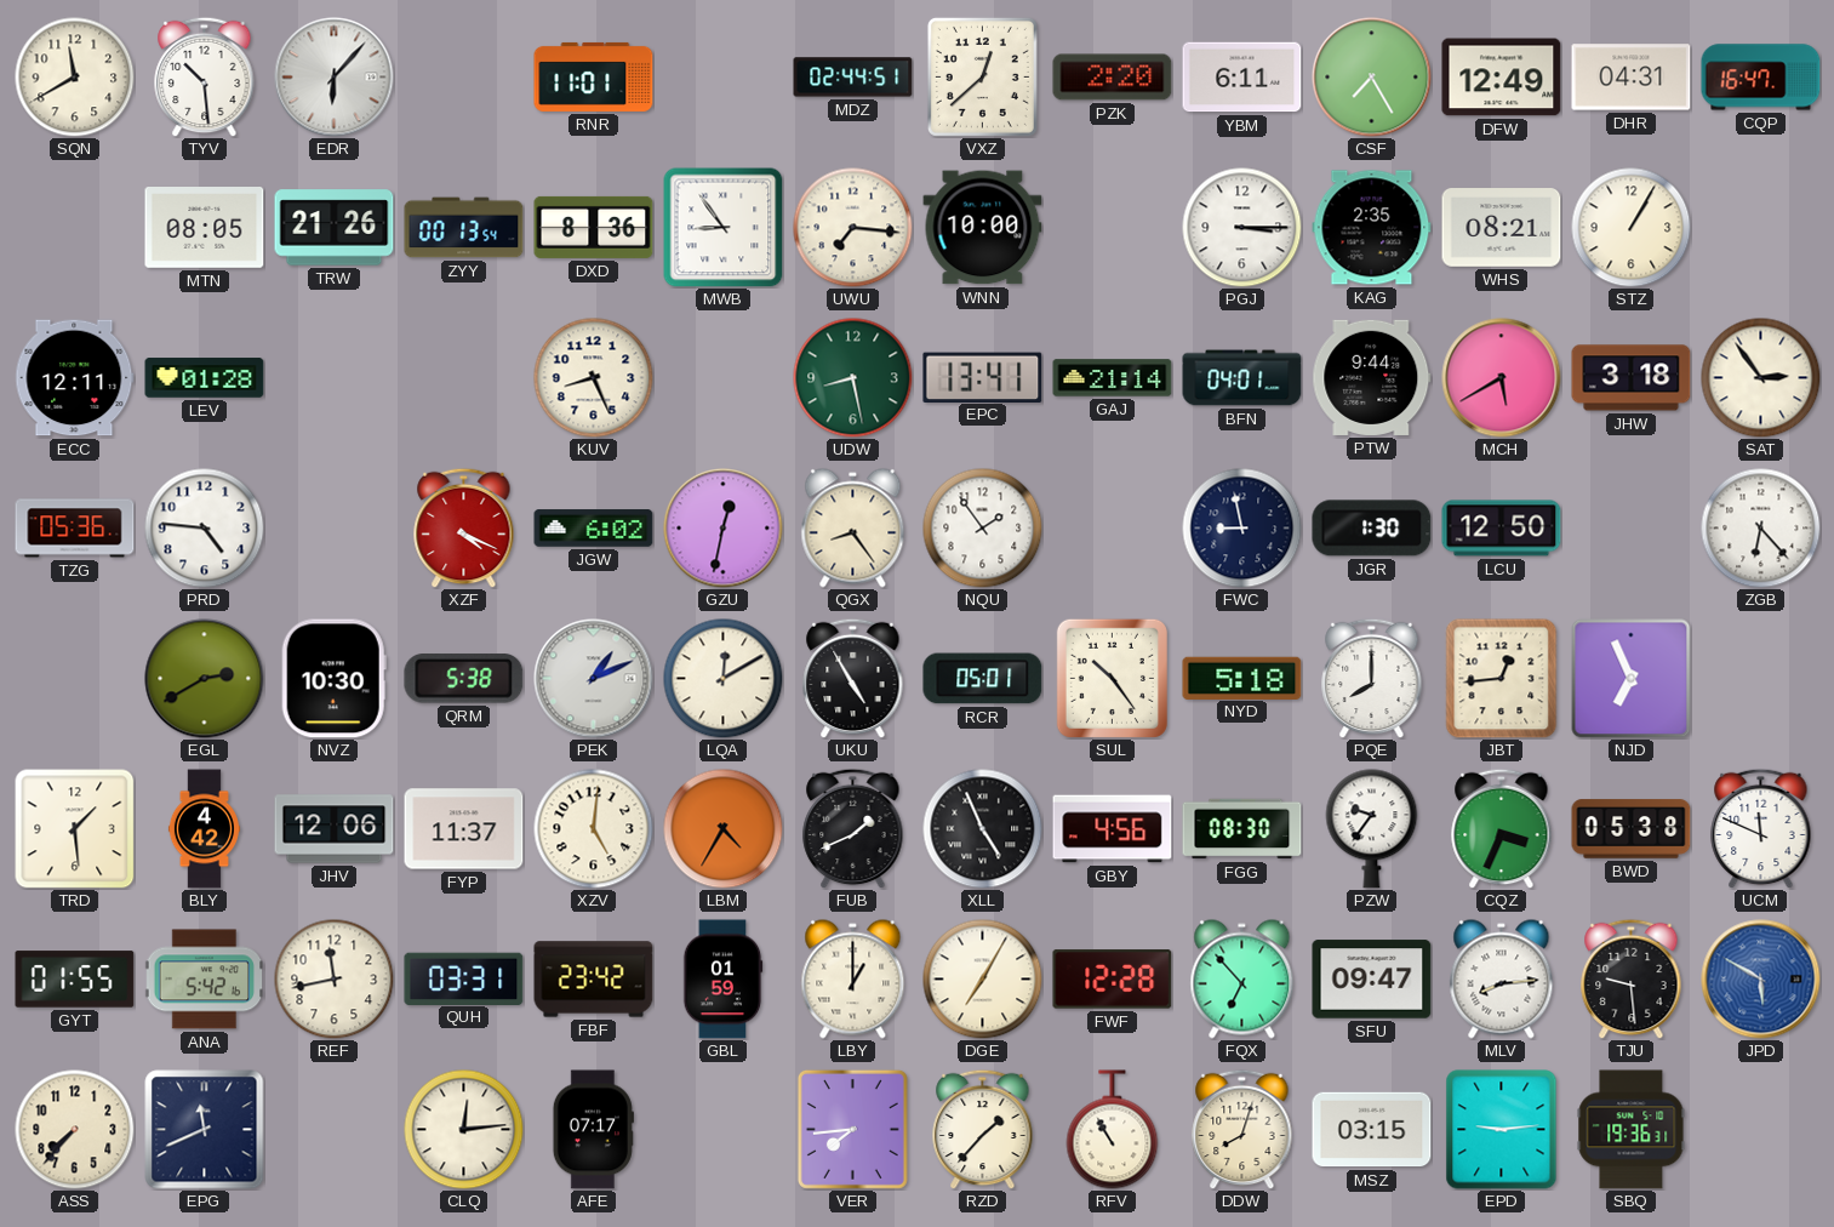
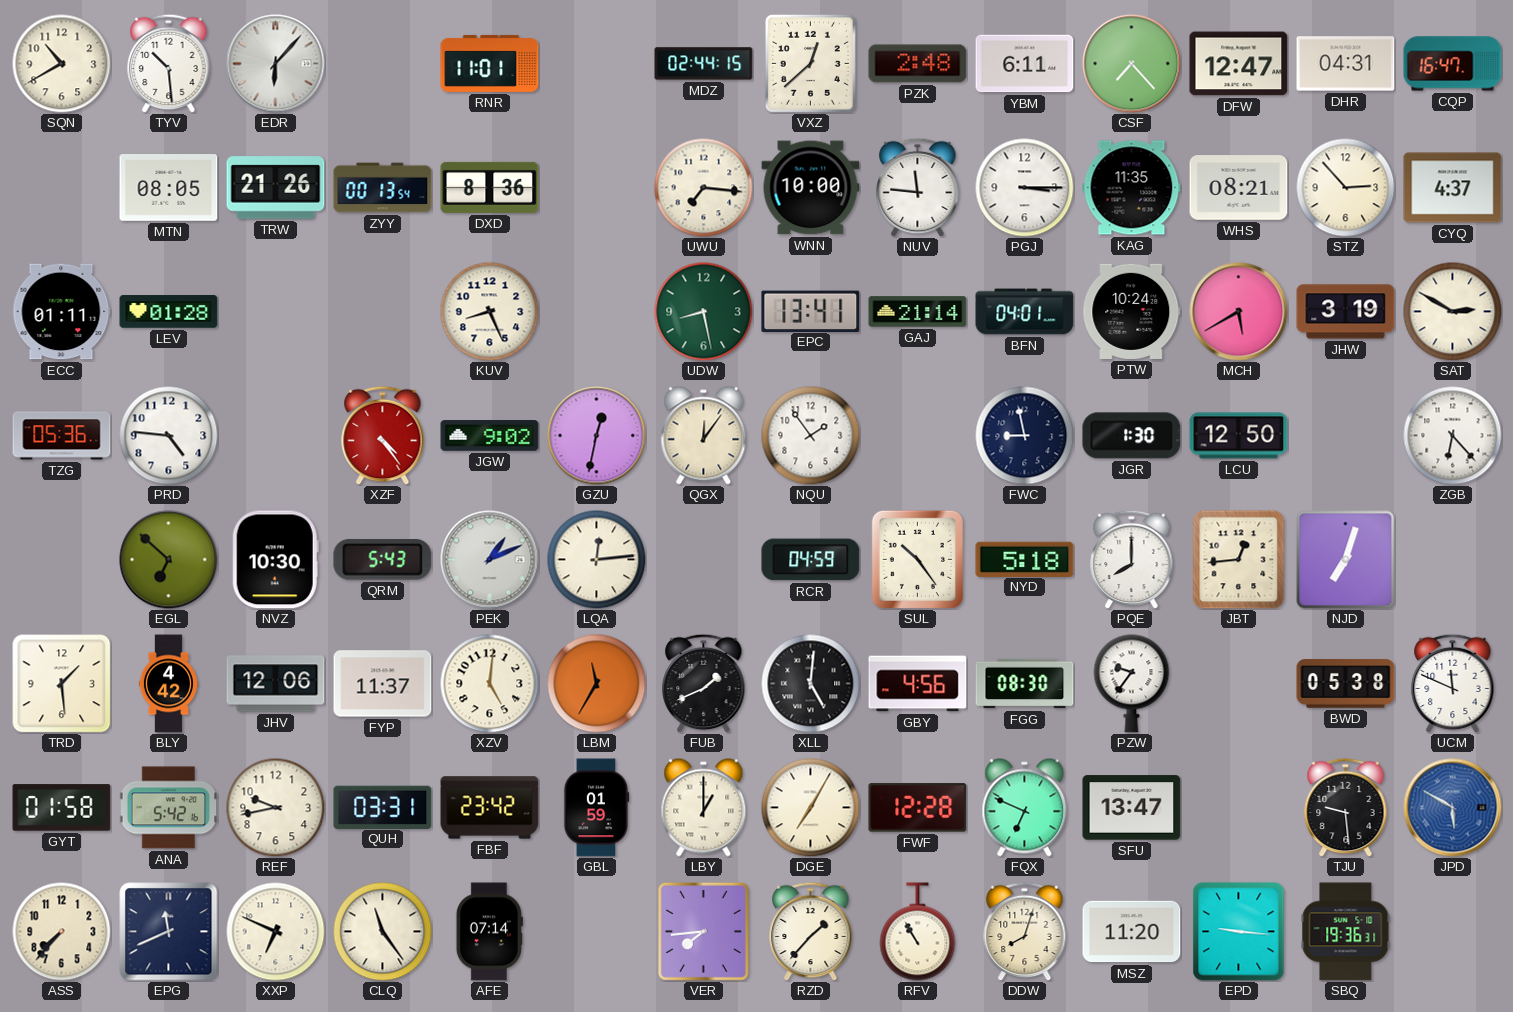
SQN: 11:40 -> 10:40 (62, 64)
MDZ: 02:44:51 -> 02:44:15 (704, 64)
PZK: 2:20 -> 2:48 (918, 64)
CSF: 7:25 -> 7:23 (1132, 64)
DFW: 12:49 -> 12:47 (1239, 64)
MWB: 8:54 -> none (722, 227)
NUV: none -> 11:46 (918, 187)
KAG: 2:35 -> 11:35 (1132, 188)
STZ: 1:05 -> 2:53 (1346, 188)
CYQ: none -> 4:37 (1453, 188)
ECC: 12:11 -> 01:11 (62, 312)
PTW: 9:44 -> 10:24 (1132, 311)
JHW: 3:18 -> 3:19 (1346, 312)
SAT: 2:54 -> 2:50 (1453, 312)
XZF: 4:19 -> 4:24 (383, 435)
JGW: 6:02 -> 9:02 (490, 436)
QGX: 8:24 -> 12:06 (704, 436)
EGL: 2:40 -> 6:52 (169, 560)
QRM: 5:38 -> 5:43 (383, 560)
LQA: 12:10 -> 12:14 (597, 560)
UKU: 4:55 -> none (853, 678)
RCR: 05:01 -> 04:59 (811, 560)
NJD: 6:56 -> 7:03 (1346, 560)
LBM: 4:35 -> 11:35 (597, 684)
XLL: 4:56 -> 5:01 (811, 684)
CQZ: 3:34 -> none (1502, 828)
GYT: 01:55 -> 01:58 (62, 808)
REF: 11:43 -> 9:43 (276, 808)
FQX: 6:53 -> 6:49 (1025, 808)
SFU: 09:47 -> 13:47 (1132, 808)
MLV: 8:14 -> none (1502, 980)
XXP: none -> 6:49 (276, 932)
CLQ: 12:14 -> 11:24 (383, 932)
AFE: 07:17 -> 07:14 (489, 932)
MSZ: 03:15 -> 11:20 (1132, 932)
EPD: 9:14 -> 9:16 (1239, 932)
